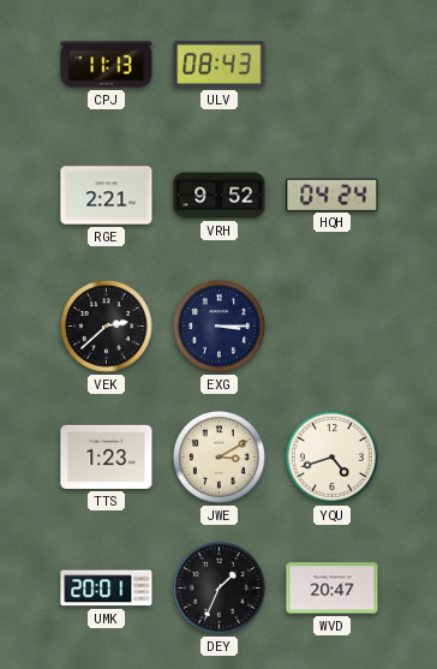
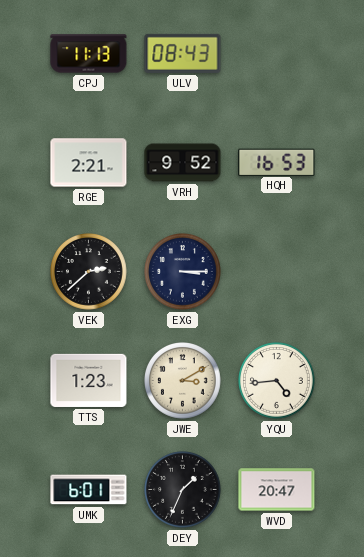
HQH: 04:24 -> 16:53 (277, 162)
YQU: 4:42 -> 4:44 (277, 381)
UMK: 20:01 -> 6:01 (89, 490)
